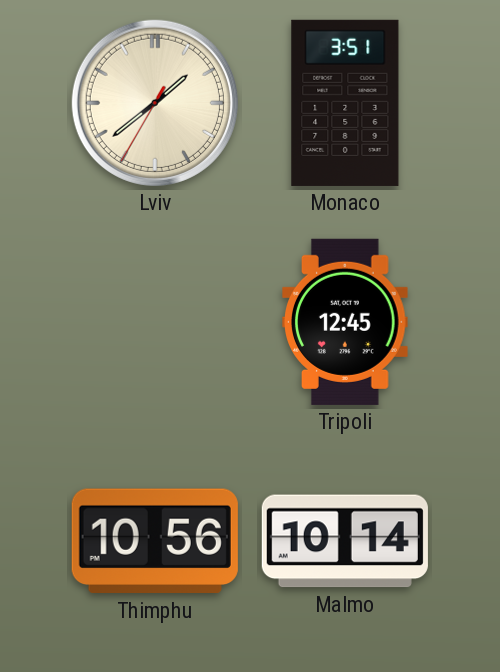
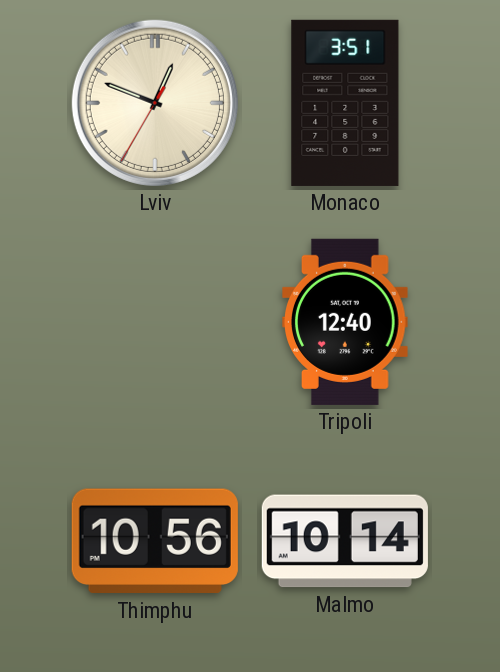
Lviv: 1:38 -> 12:48 (155, 103)
Tripoli: 12:45 -> 12:40 (345, 322)
